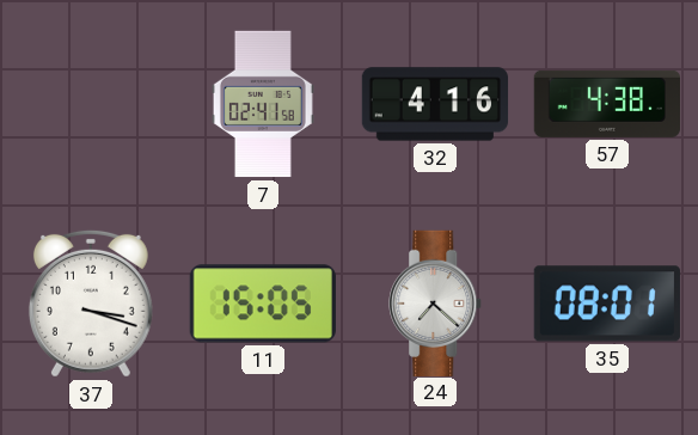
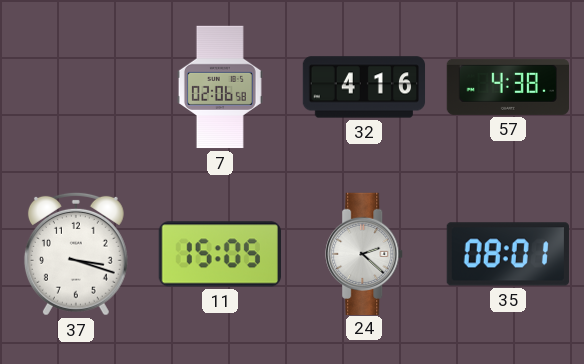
7: 02:41 -> 02:06 (220, 87)
24: 7:22 -> 2:22 (365, 253)
